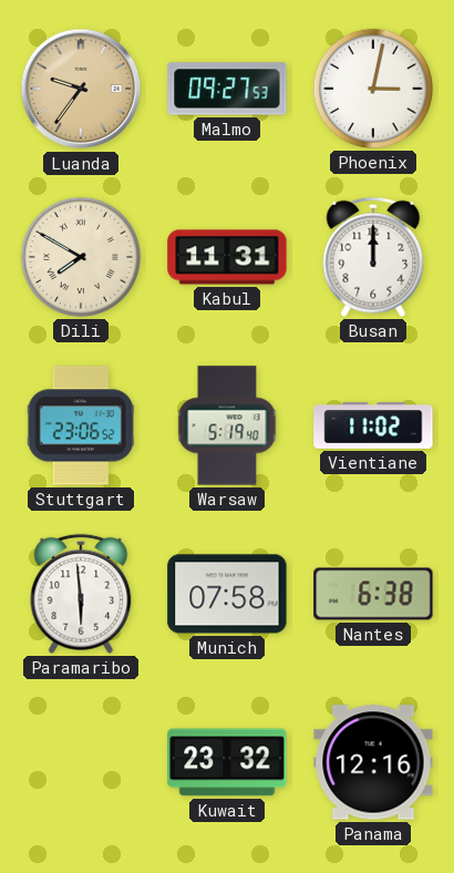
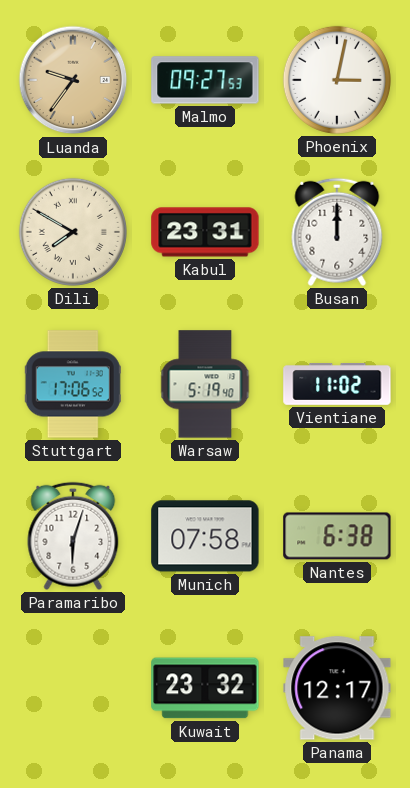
Kabul: 11:31 -> 23:31 (205, 232)
Stuttgart: 23:06 -> 17:06 (73, 384)
Paramaribo: 5:59 -> 6:03 (73, 536)
Panama: 12:16 -> 12:17 (337, 688)
